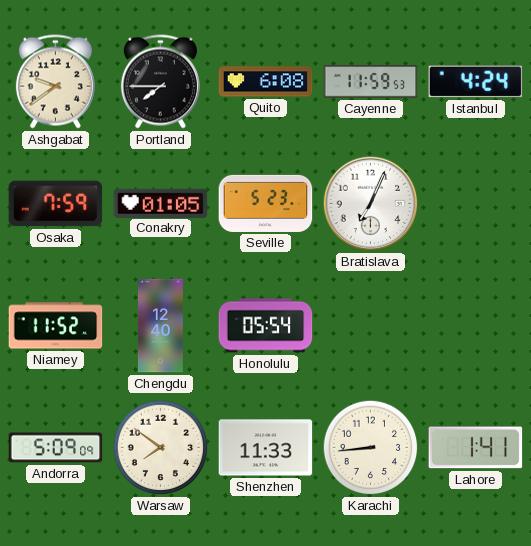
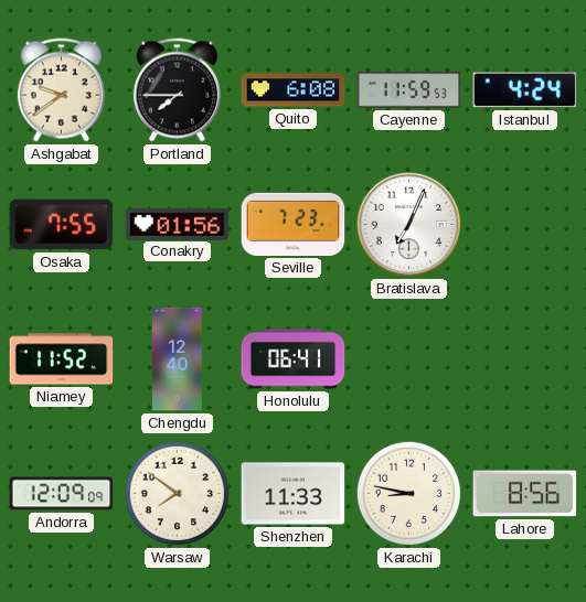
Osaka: 7:59 -> 7:55 (62, 225)
Conakry: 01:05 -> 01:56 (178, 224)
Seville: 5:23 -> 7:23 (294, 224)
Honolulu: 05:54 -> 06:41 (294, 359)
Andorra: 5:09 -> 12:09 (62, 494)
Karachi: 8:44 -> 8:47 (409, 494)
Lahore: 1:41 -> 8:56 (525, 494)
